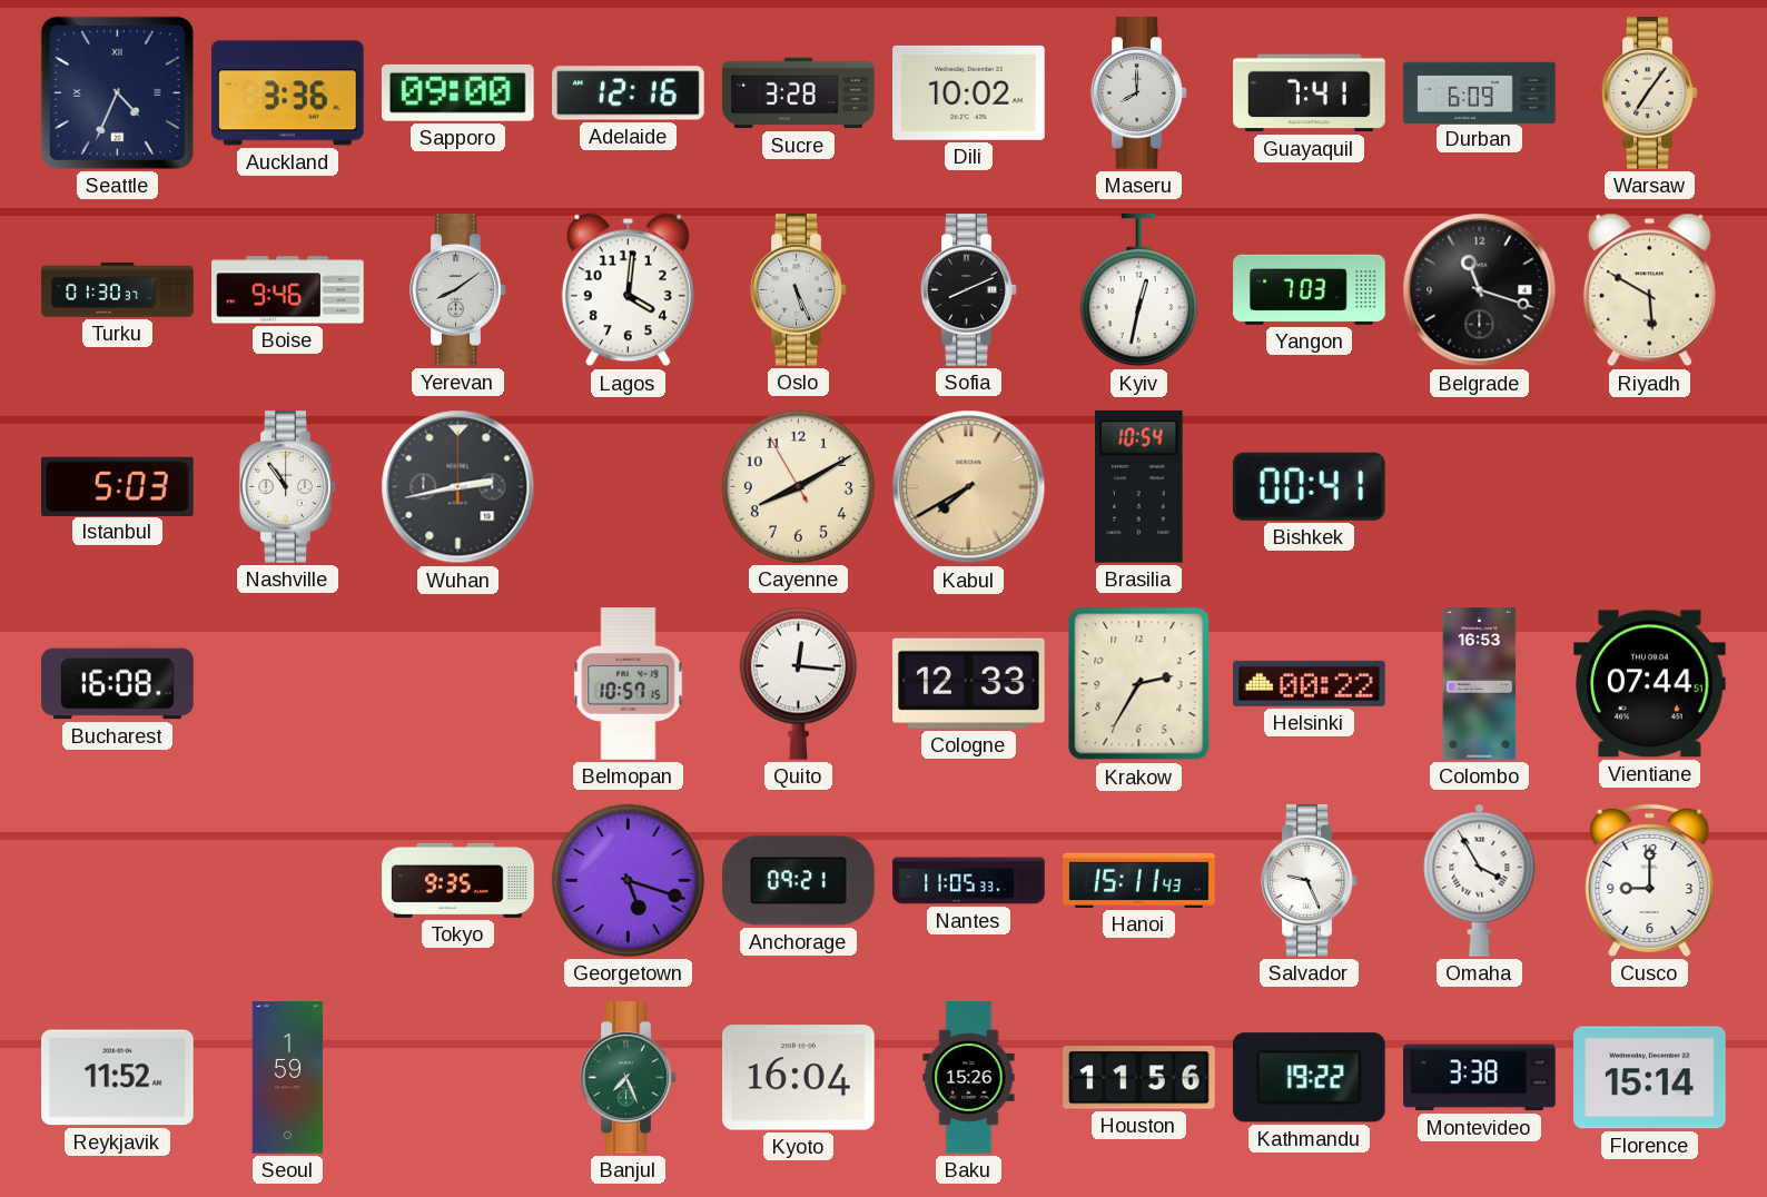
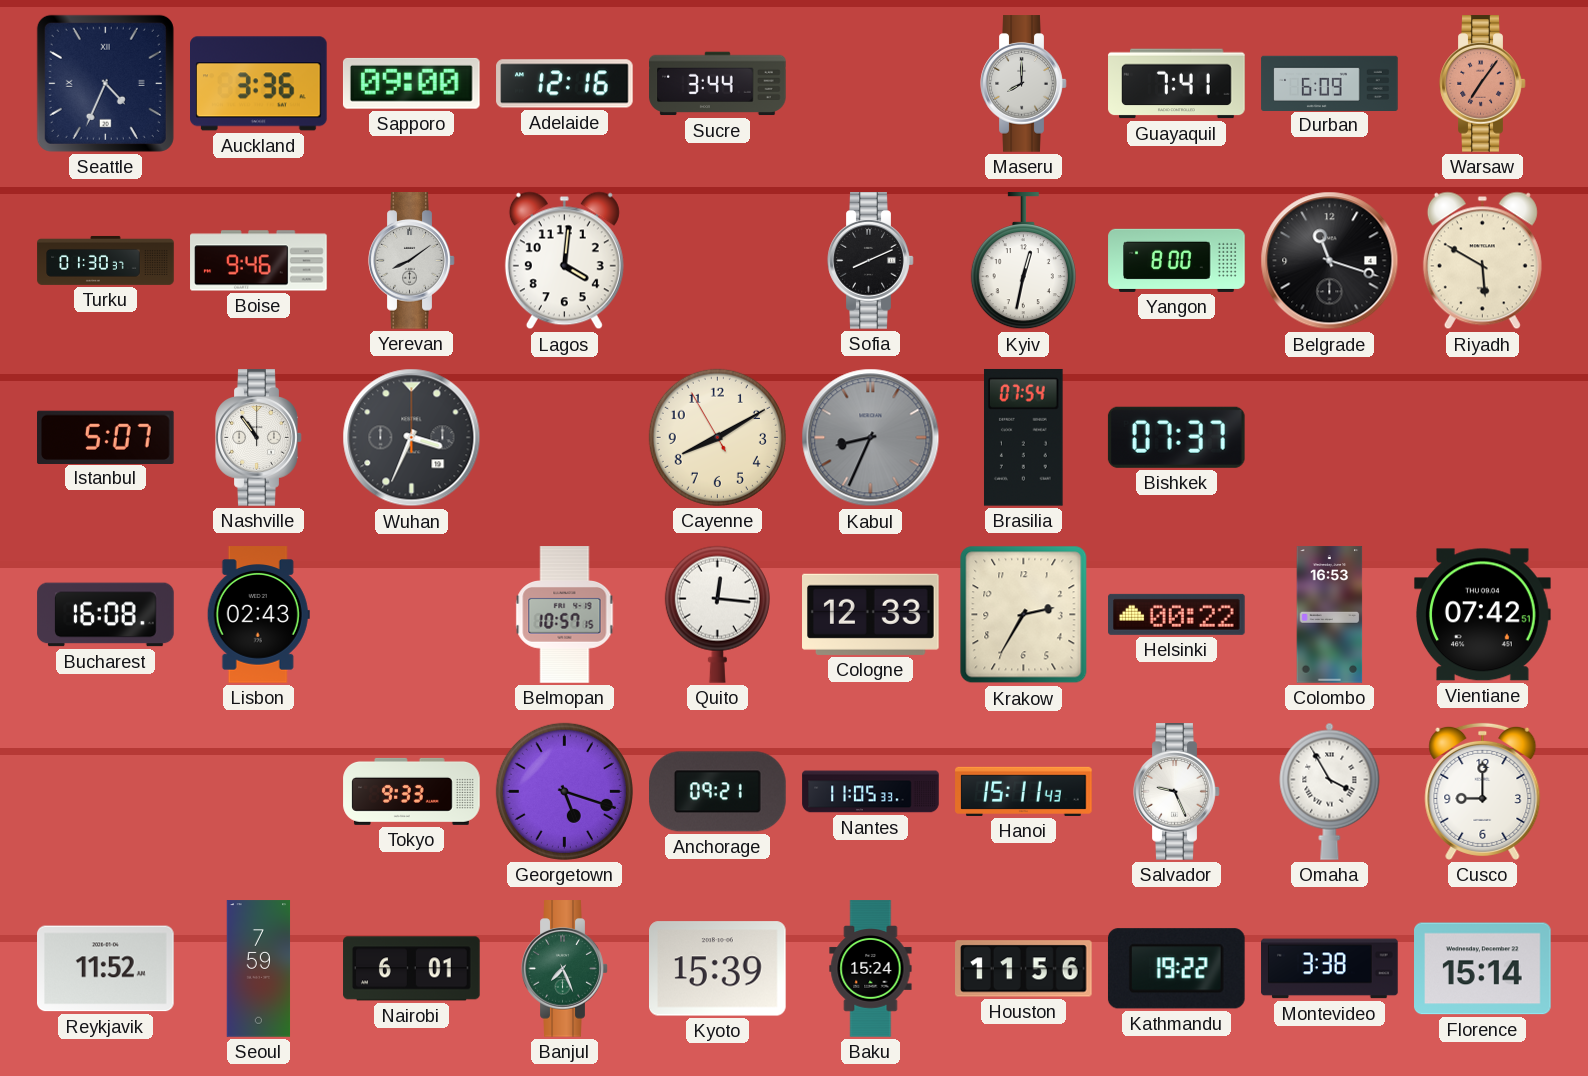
Sucre: 3:28 -> 3:44 (718, 84)
Dili: 10:02 -> none (969, 92)
Warsaw dial: cream -> salmon (1483, 84)
Oslo: 5:26 -> none (799, 290)
Yangon: 7:03 -> 8:00 (1177, 260)
Istanbul: 5:03 -> 5:07 (106, 437)
Wuhan: 2:43 -> 3:34 (412, 438)
Kabul: 7:40 -> 8:34 (871, 438)
Kabul dial: champagne -> grey (871, 438)
Brasilia: 10:54 -> 07:54 (1023, 437)
Bishkek: 00:41 -> 07:37 (1176, 437)
Lisbon: none -> 02:43 (258, 615)
Vientiane: 07:44 -> 07:42 (1483, 615)
Tokyo: 9:35 -> 9:33 (412, 791)
Seoul: 1:59 -> 7:59 (259, 969)
Nairobi: none -> 6:01 (412, 969)
Kyoto: 16:04 -> 15:39 (718, 969)
Baku: 15:26 -> 15:24 (871, 969)
